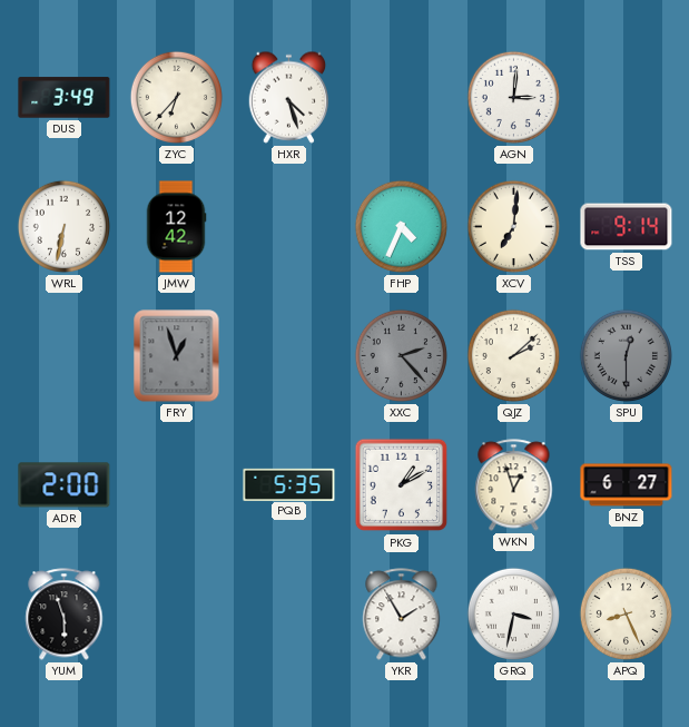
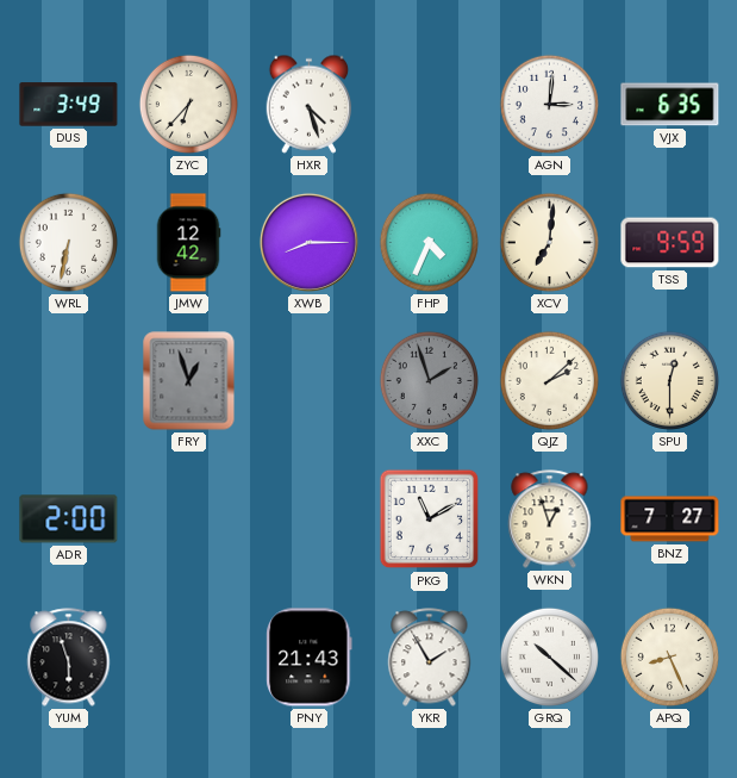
VJX: none -> 6:35 (670, 105)
XWB: none -> 8:15 (308, 242)
TSS: 9:14 -> 9:59 (670, 243)
XXC: 2:23 -> 1:57 (429, 380)
SPU dial: grey -> cream (669, 380)
PQB: 5:35 -> none (289, 484)
PKG: 1:10 -> 11:10 (430, 519)
BNZ: 6:27 -> 7:27 (670, 519)
PNY: none -> 21:43 (310, 658)
GRQ: 3:32 -> 10:22 (549, 656)
